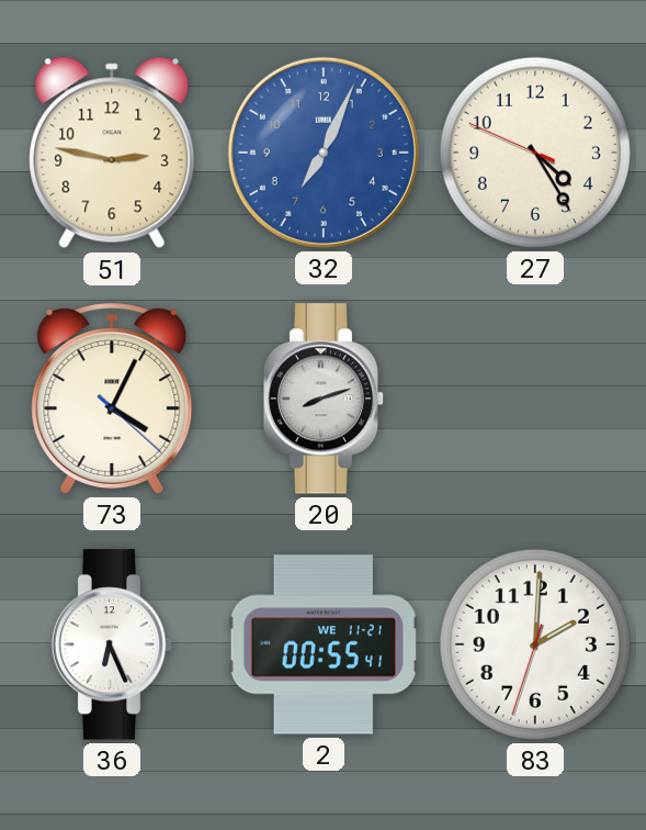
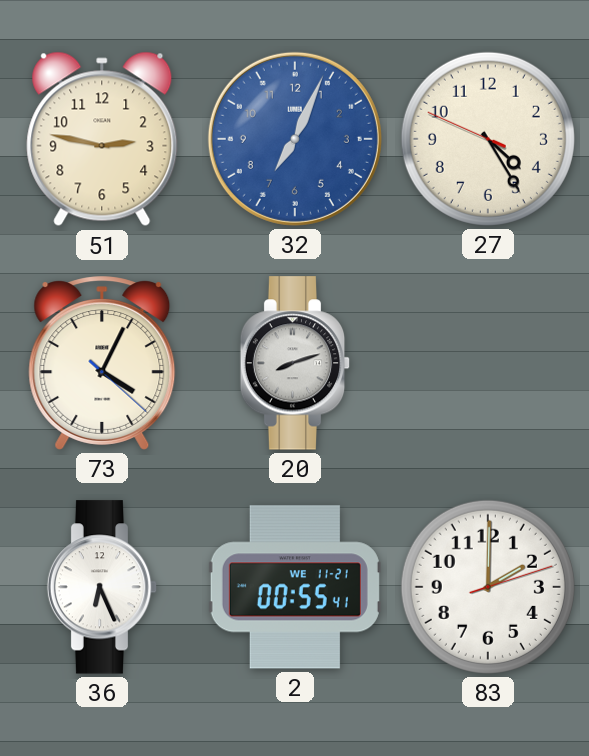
83: 2:00:33 -> 2:00:12 (488, 587)
